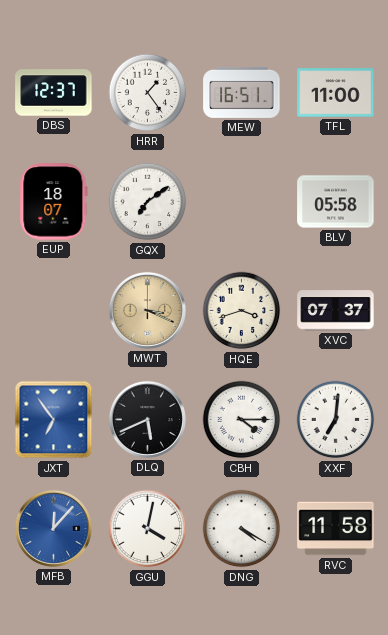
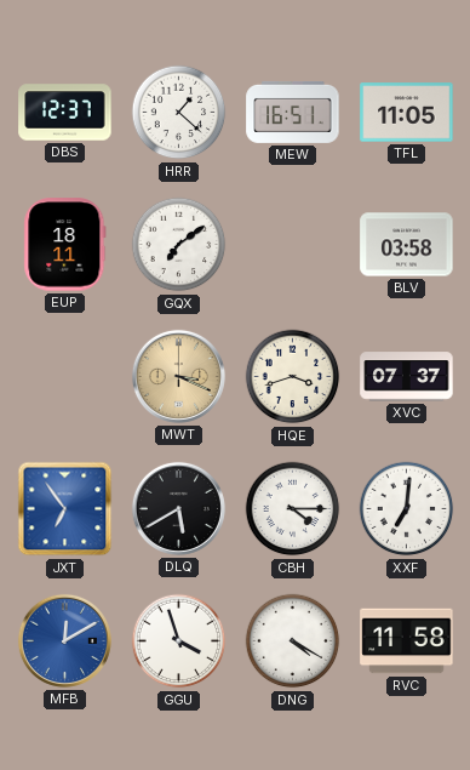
HRR: 1:24 -> 1:22 (179, 113)
TFL: 11:00 -> 11:05 (407, 113)
EUP: 18:07 -> 18:11 (65, 245)
BLV: 05:58 -> 03:58 (407, 245)
DLQ: 5:41 -> 5:40 (178, 508)
MFB: 12:07 -> 12:10 (64, 640)
GGU: 4:02 -> 3:57 (179, 641)
